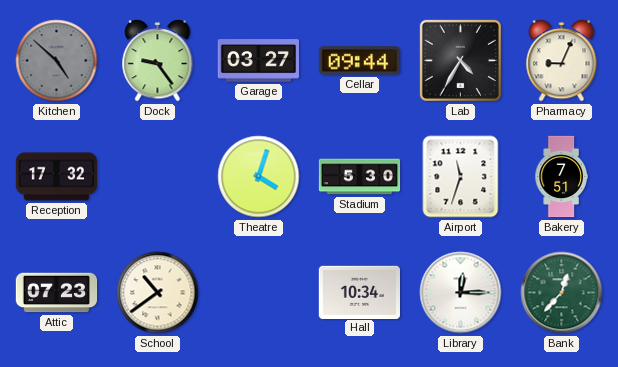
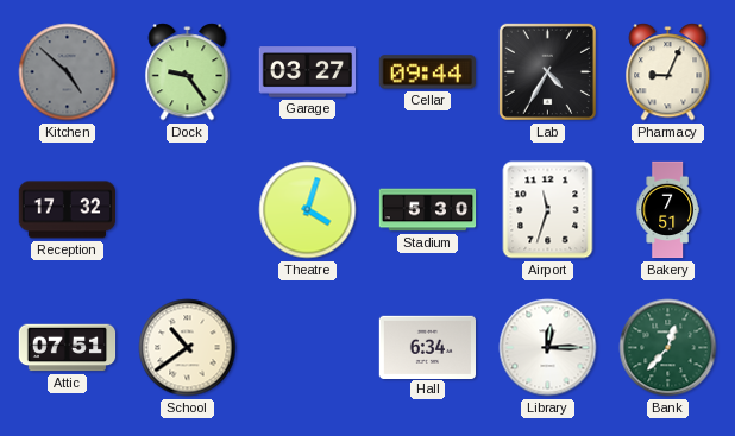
Attic: 07:23 -> 07:51 (68, 348)
Hall: 10:34 -> 6:34 (428, 347)
